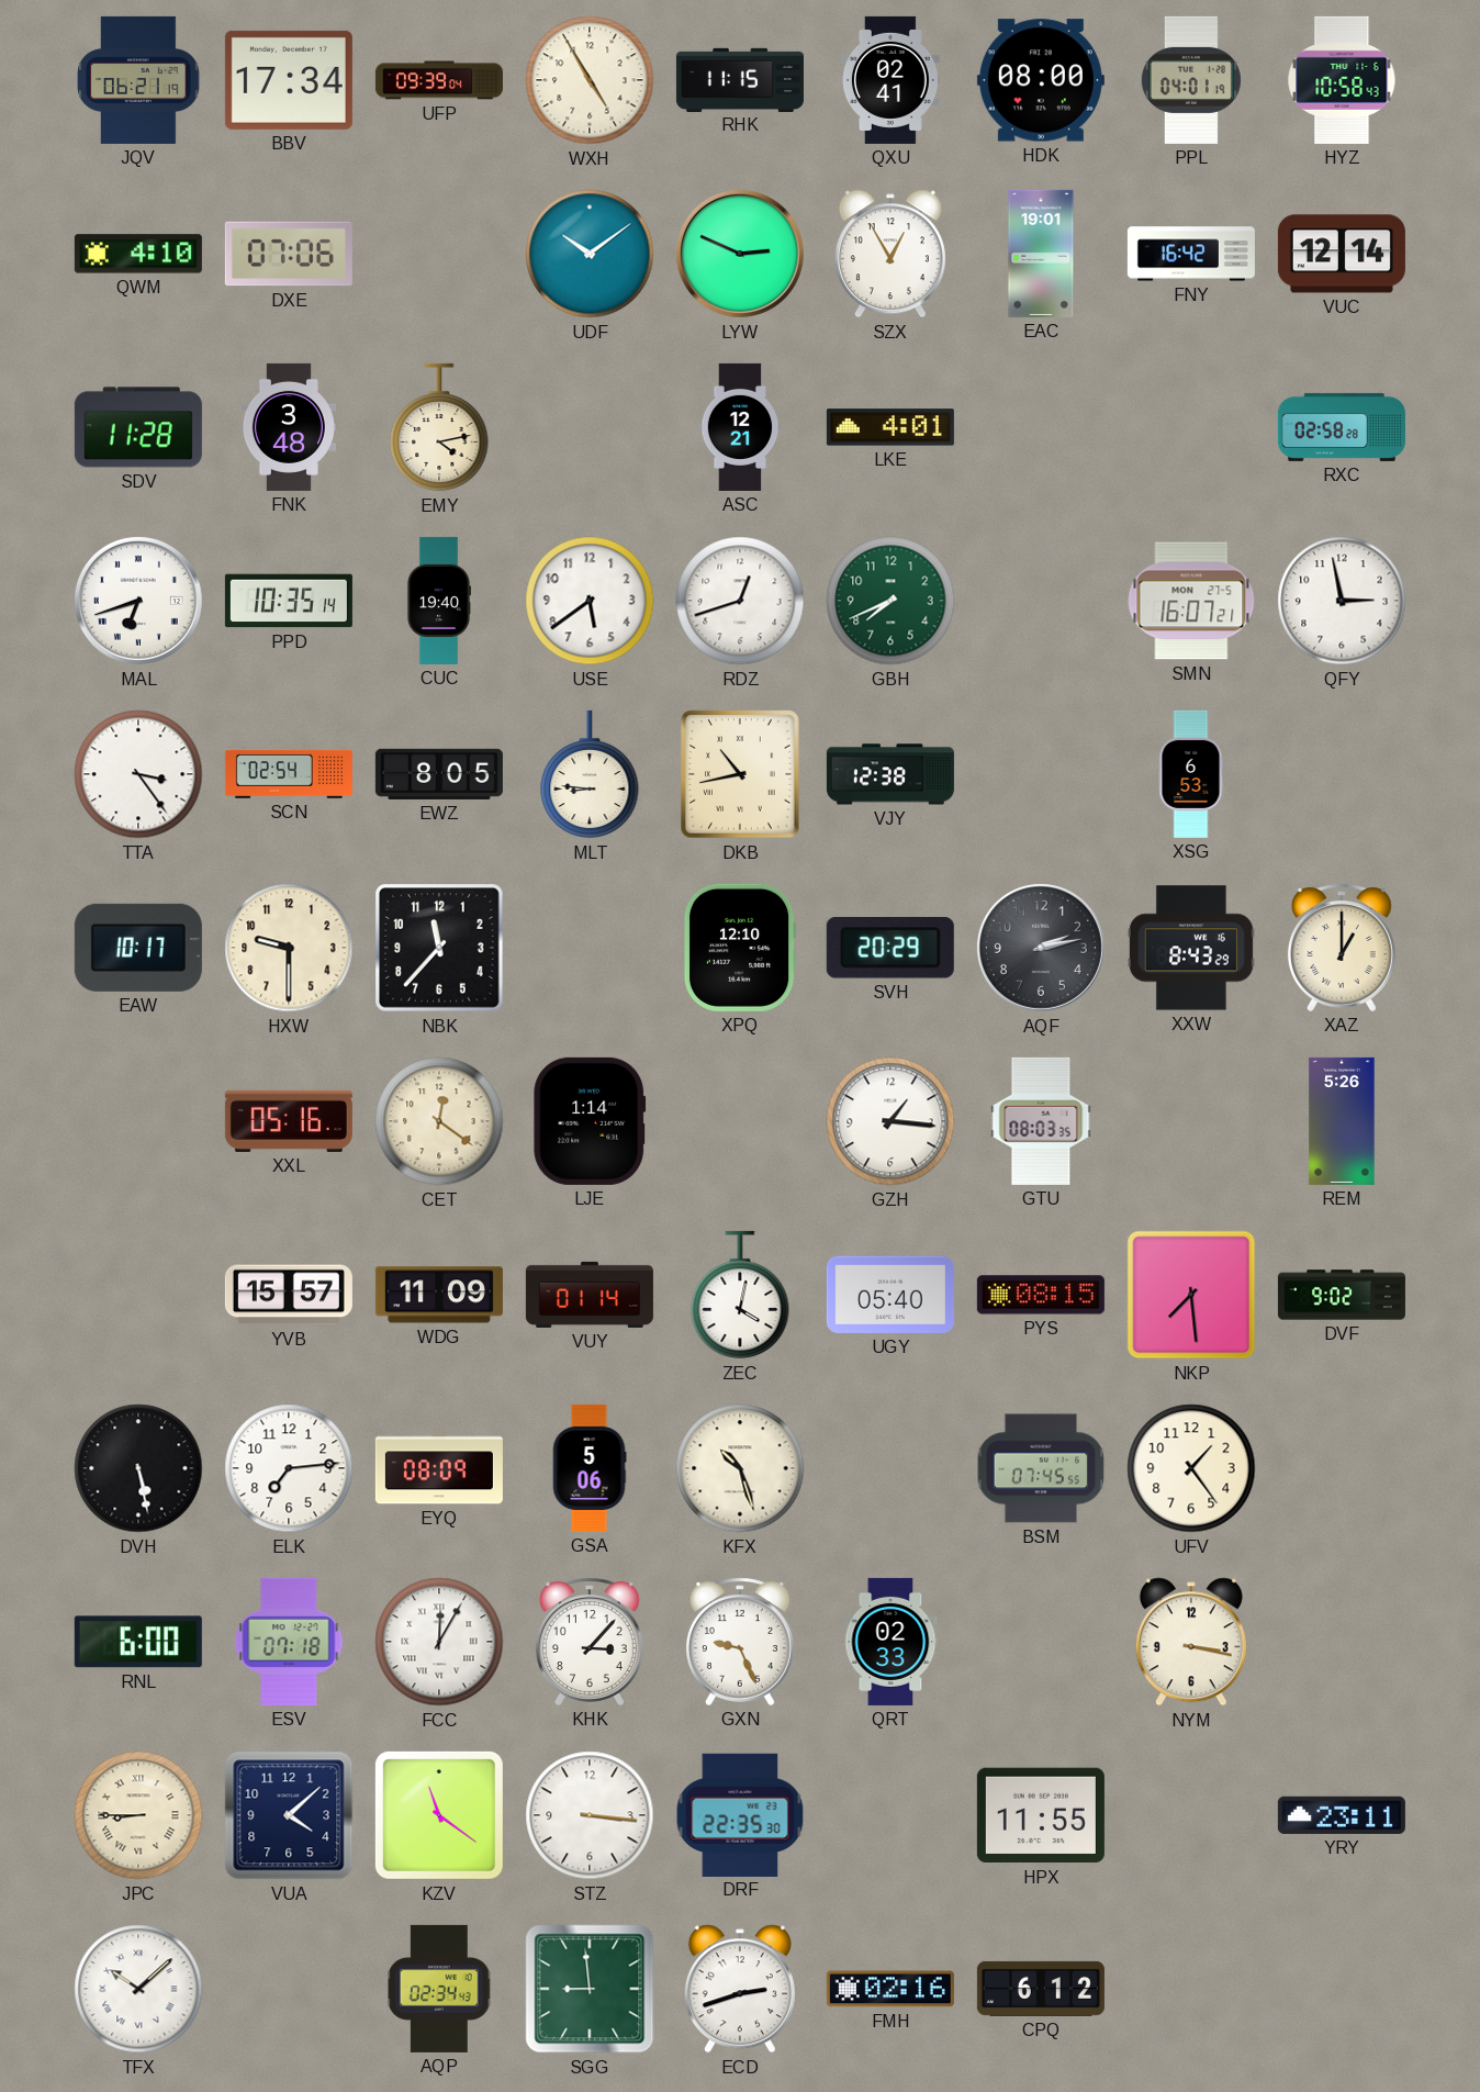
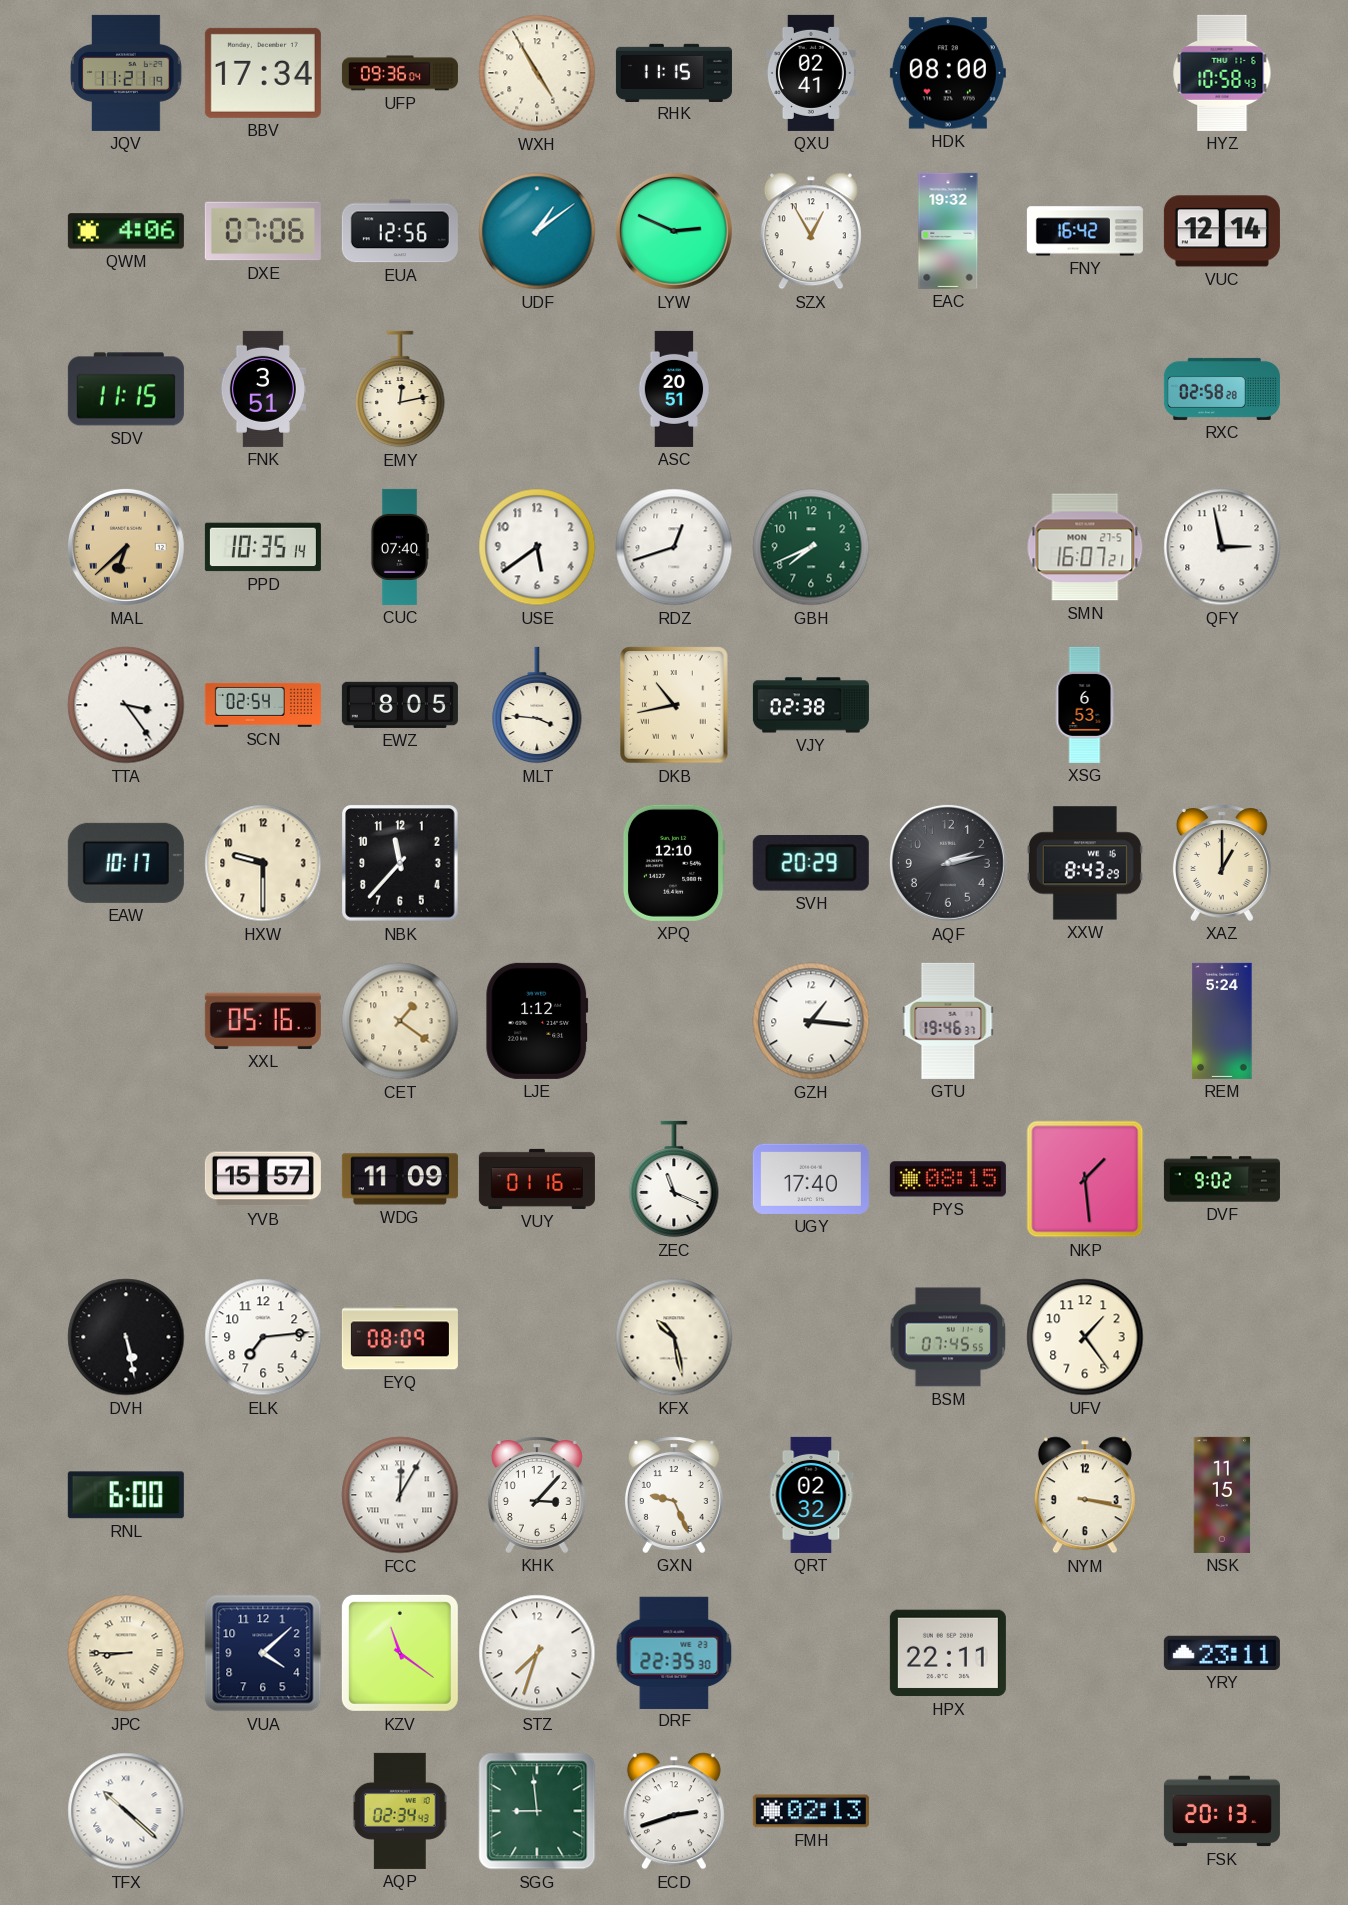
JQV: 06:21 -> 11:21 (126, 73)
UFP: 09:39 -> 09:36 (400, 73)
PPL: 04:01 -> none (1191, 80)
QWM: 4:10 -> 4:06 (126, 231)
EUA: none -> 12:56 (400, 231)
UDF: 10:09 -> 1:09 (537, 231)
EAC: 19:01 -> 19:32 (948, 231)
SDV: 11:28 -> 11:15 (126, 389)
FNK: 3:48 -> 3:51 (263, 389)
EMY: 4:13 -> 12:13 (400, 389)
ASC: 12:21 -> 20:51 (674, 389)
LKE: 4:01 -> none (890, 427)
MAL: 6:42 -> 6:38 (126, 547)
MAL dial: white -> champagne (126, 547)
CUC: 19:40 -> 07:40 (399, 547)
MLT: 8:46 -> 3:46 (537, 705)
VJY: 12:38 -> 02:38 (811, 705)
CET: 12:21 -> 1:21 (400, 1021)
LJE: 1:14 -> 1:12 (537, 1021)
GTU: 08:03 -> 19:46 (948, 1021)
REM: 5:26 -> 5:24 (1222, 1021)
VUY: 01:14 -> 01:16 (537, 1179)
ZEC: 4:02 -> 11:19 (674, 1179)
UGY: 05:40 -> 17:40 (811, 1179)
NKP: 7:29 -> 1:29 (1085, 1179)
GSA: 5:06 -> none (590, 1468)
KFX: 10:27 -> 10:28 (674, 1337)
ESV: 07:18 -> none (289, 1642)
QRT: 02:33 -> 02:32 (811, 1495)
NSK: none -> 11:15 (1222, 1495)
STZ: 3:16 -> 7:33 (537, 1653)
HPX: 11:55 -> 22:11 (948, 1653)
TFX: 10:08 -> 10:22 (126, 1811)
FMH: 02:16 -> 02:13 (811, 1811)
CPQ: 6:12 -> none (1041, 1989)
FSK: none -> 20:13 (1222, 1811)
